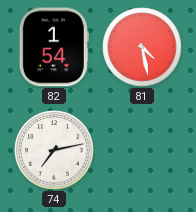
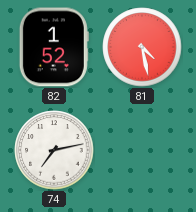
82: 1:54 -> 1:52 (54, 47)
